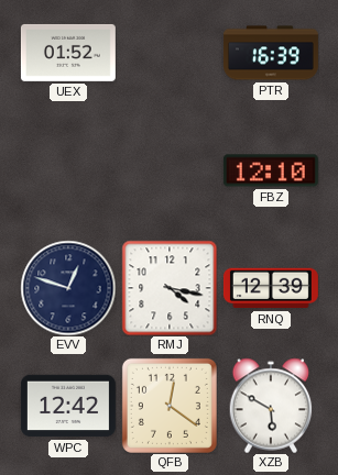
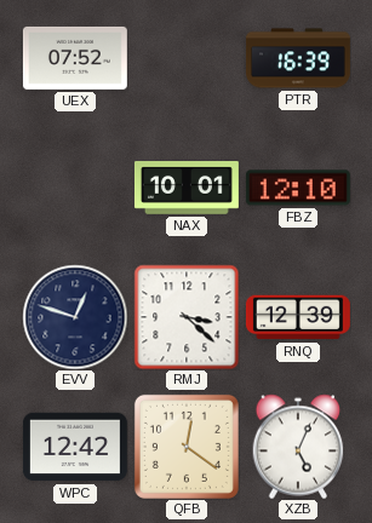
UEX: 01:52 -> 07:52 (75, 58)
NAX: none -> 10:01 (187, 188)
RMJ: 4:17 -> 3:22 (187, 317)
XZB: 5:50 -> 5:04 (298, 447)
